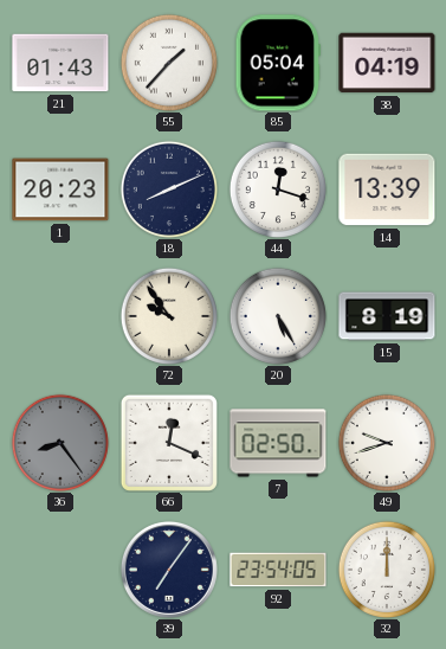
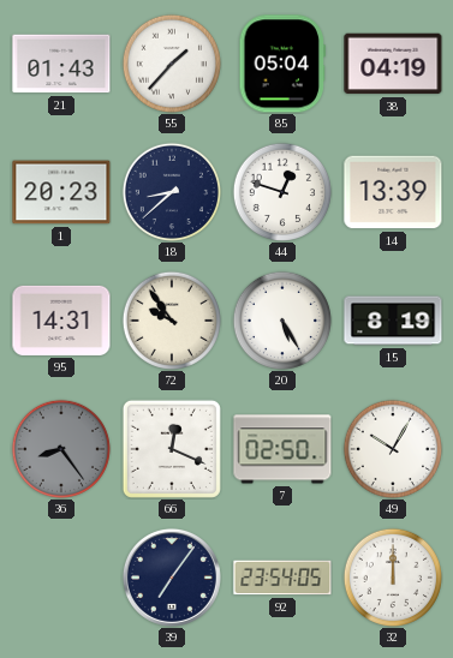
18: 8:11 -> 8:38 (172, 192)
44: 12:18 -> 12:48 (282, 192)
95: none -> 14:31 (61, 321)
49: 9:42 -> 10:05 (393, 449)
